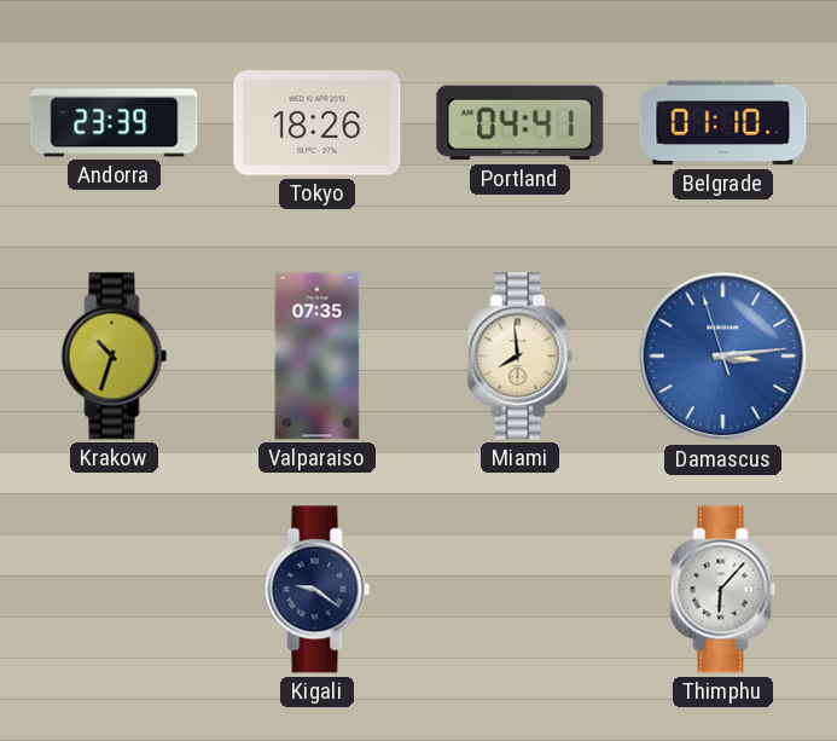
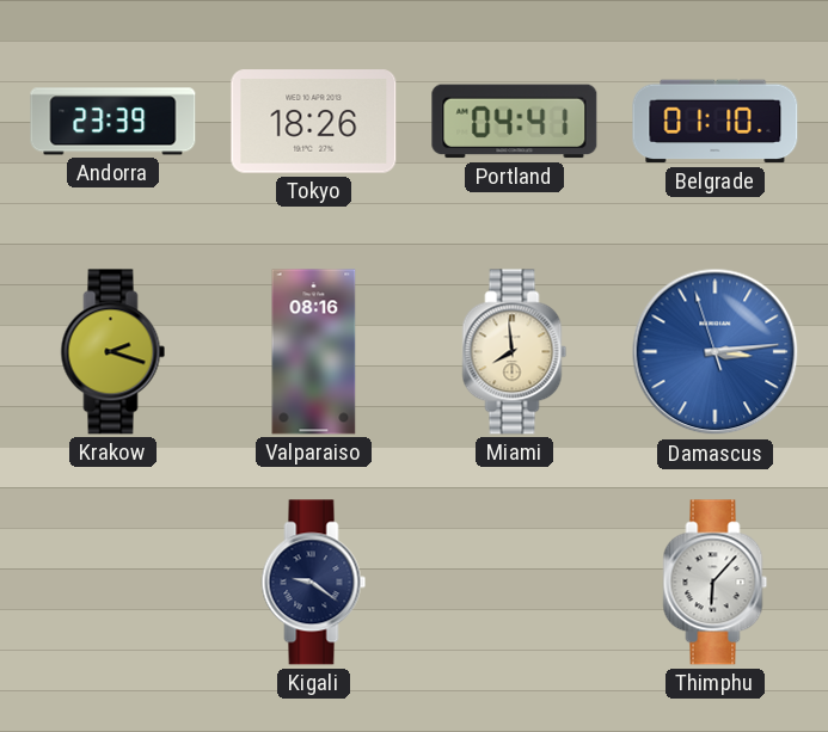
Krakow: 10:33 -> 2:18 (114, 352)
Valparaiso: 07:35 -> 08:16 (314, 352)
